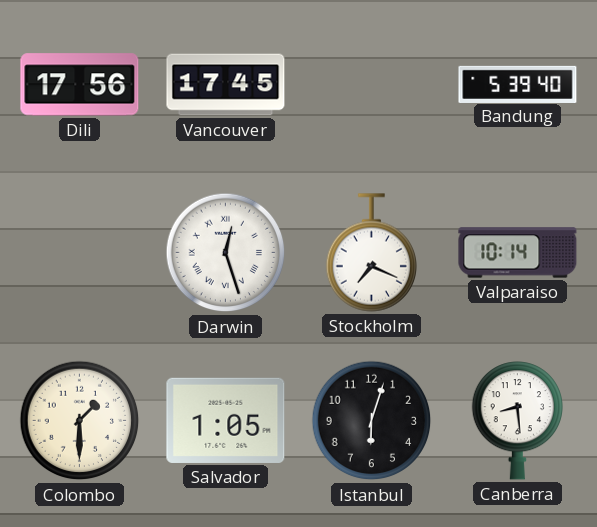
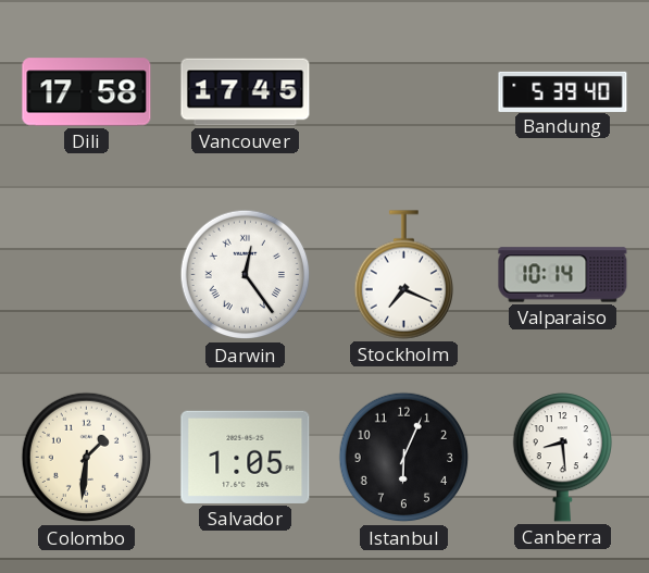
Dili: 17:56 -> 17:58 (87, 92)
Darwin: 12:27 -> 12:24 (246, 275)
Colombo: 1:30 -> 1:31 (87, 458)
Istanbul: 6:03 -> 6:04 (404, 458)
